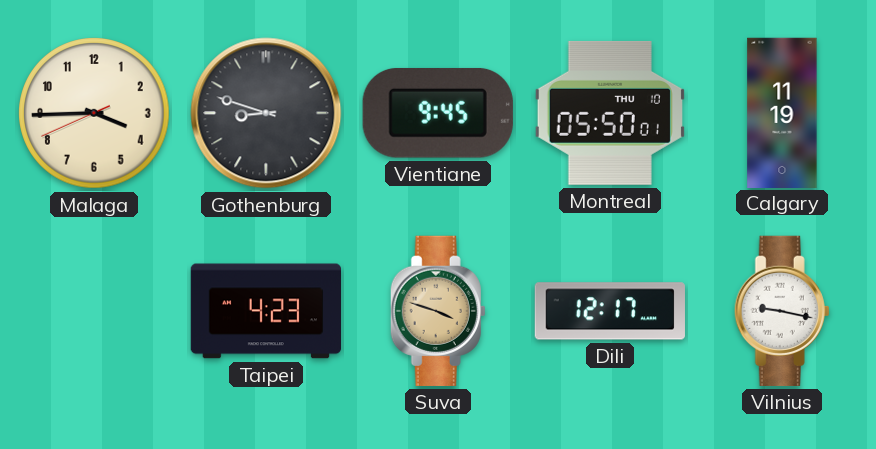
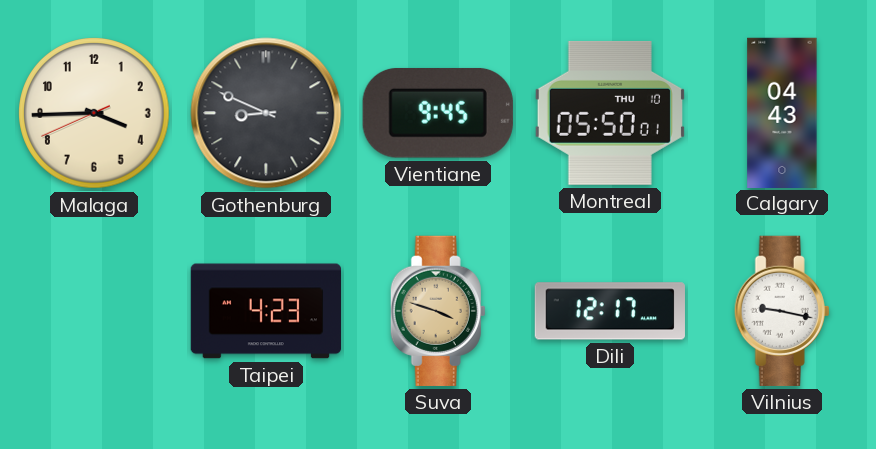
Gothenburg: 8:48 -> 8:49 (266, 113)
Calgary: 11:19 -> 04:43 (782, 112)
